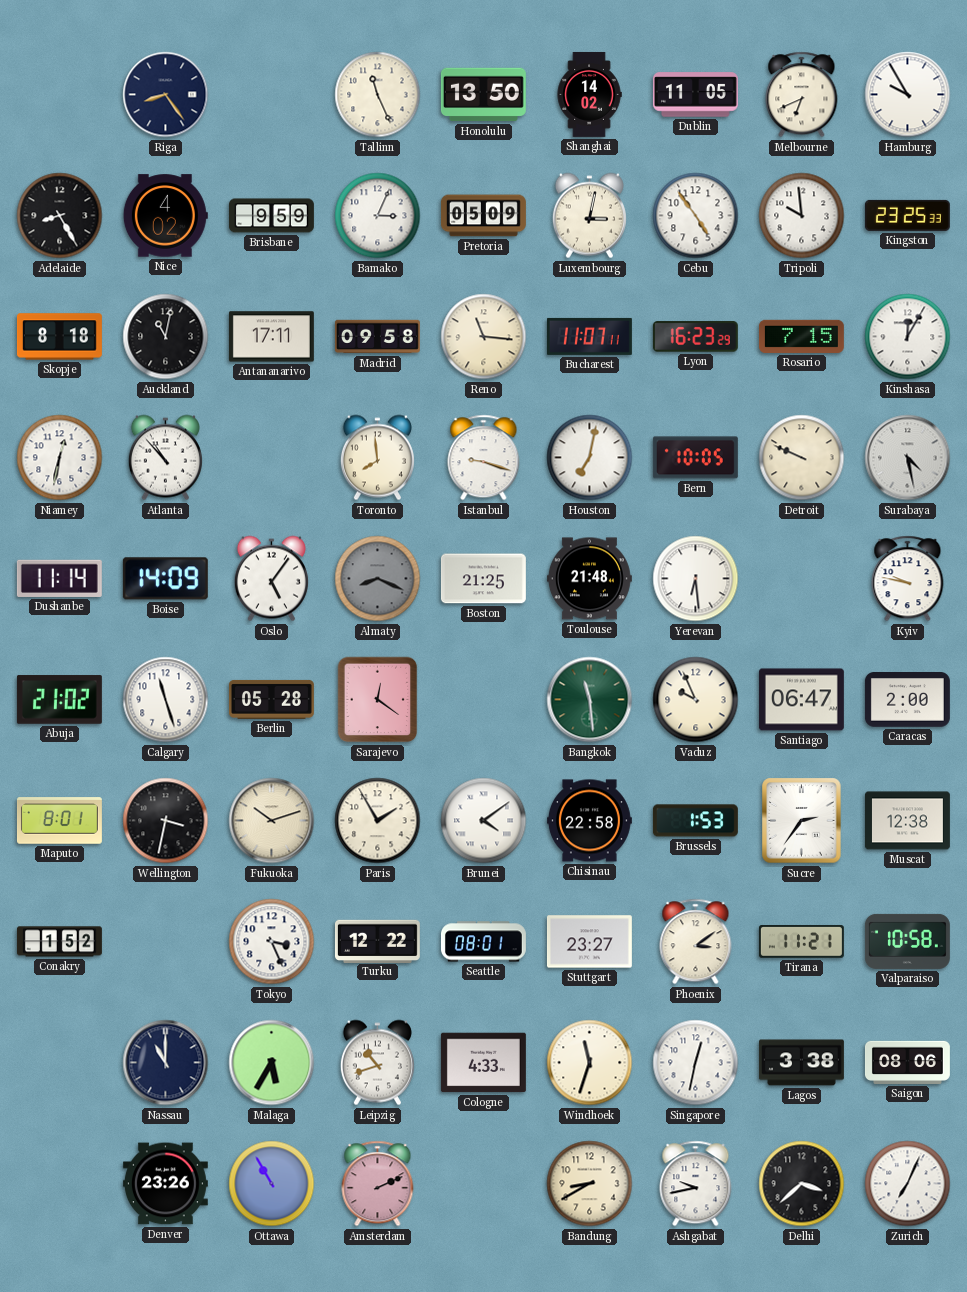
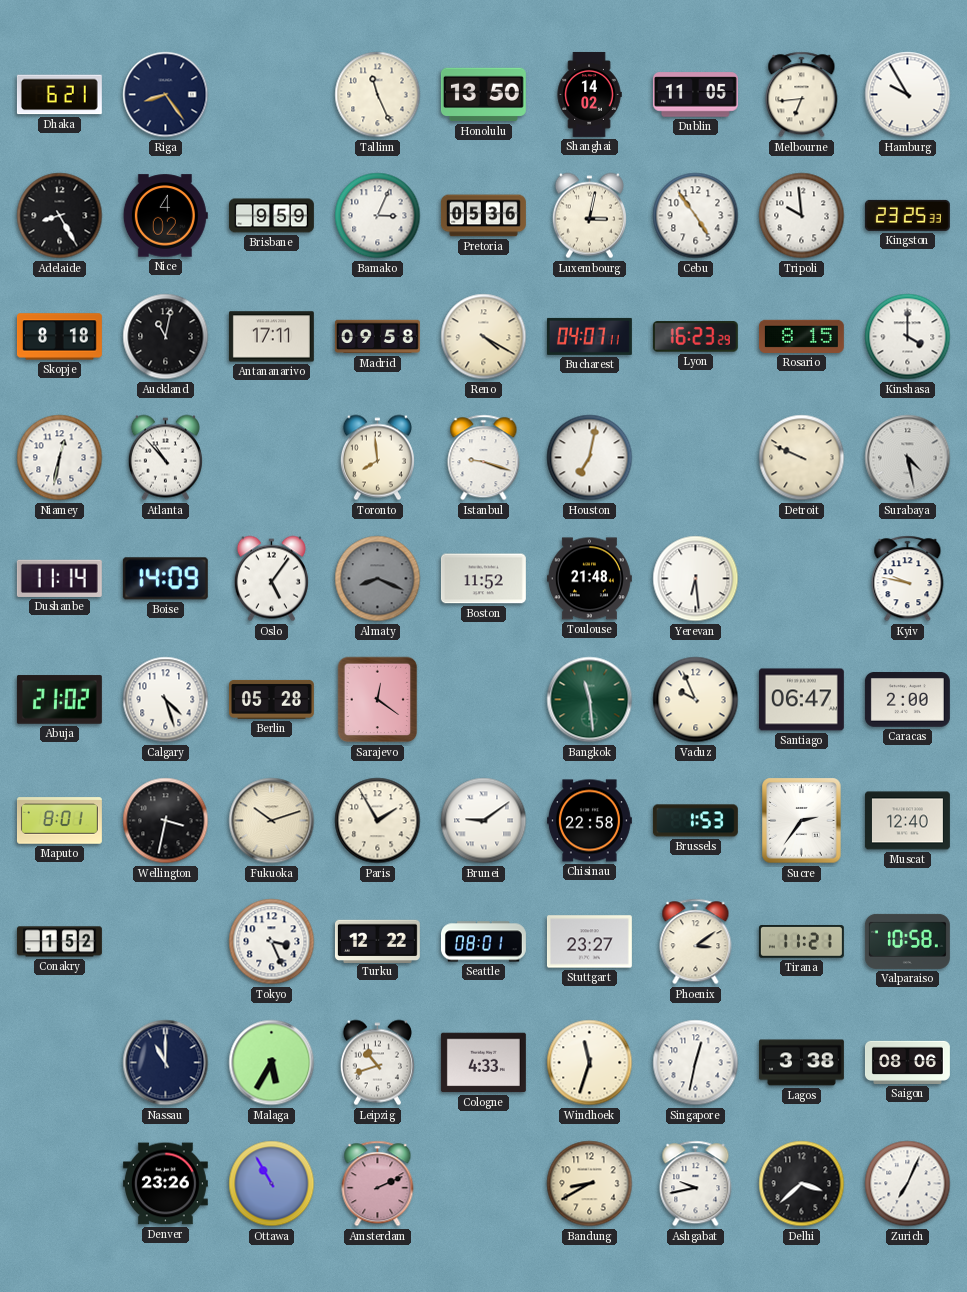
Dhaka: none -> 6:21 (59, 95)
Melbourne: 6:41 -> 6:44 (802, 95)
Pretoria: 05:09 -> 05:36 (483, 216)
Reno: 11:16 -> 4:20 (484, 337)
Bucharest: 11:07 -> 04:07 (589, 336)
Rosario: 7:15 -> 8:15 (801, 336)
Kinshasa: 12:05 -> 4:00 (908, 337)
Bern: 10:05 -> none (695, 458)
Boston: 21:25 -> 11:52 (483, 579)
Calgary: 11:27 -> 4:27 (166, 700)
Brunei: 4:09 -> 9:09 (484, 821)
Muscat: 12:38 -> 12:40 (907, 821)
